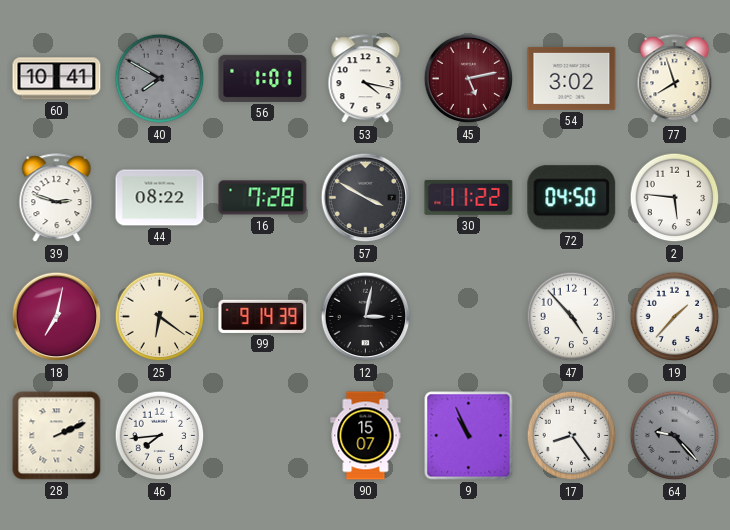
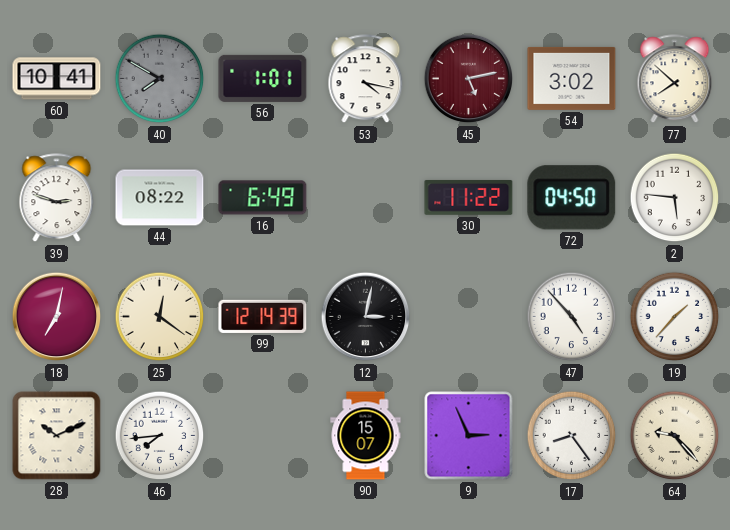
77: 7:57 -> 7:52 (675, 79)
16: 7:28 -> 6:49 (263, 198)
57: 3:50 -> none (366, 198)
25: 6:21 -> 12:21 (160, 317)
99: 9:14 -> 12:14 (263, 316)
28: 2:11 -> 10:11 (57, 436)
9: 10:56 -> 2:56 (469, 436)
64 dial: grey -> cream (675, 436)
